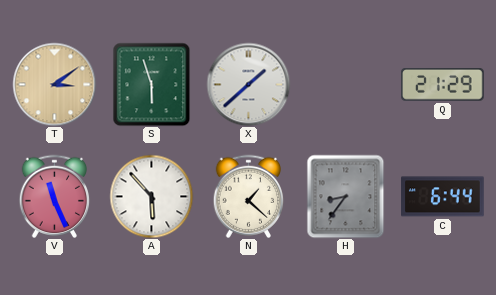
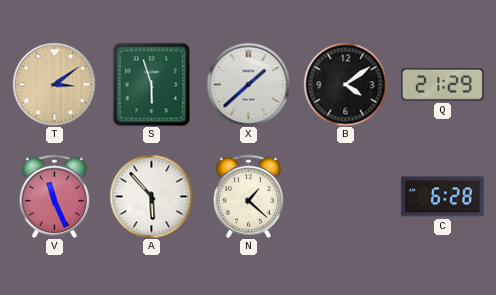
B: none -> 4:09 (345, 84)
H: 8:36 -> none (346, 196)
C: 6:44 -> 6:28 (443, 197)
